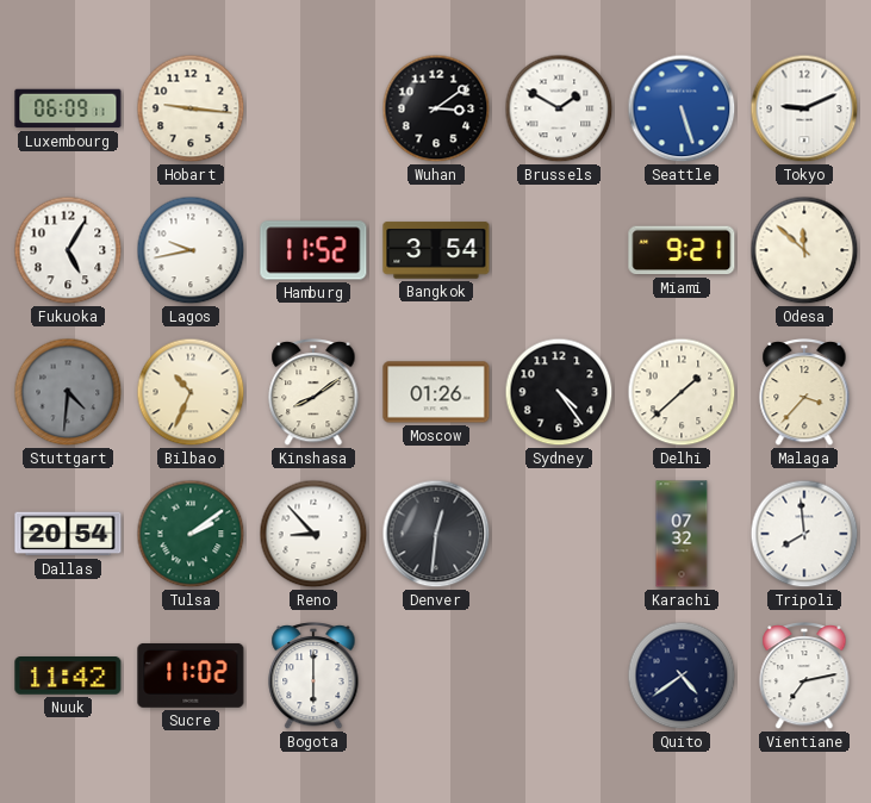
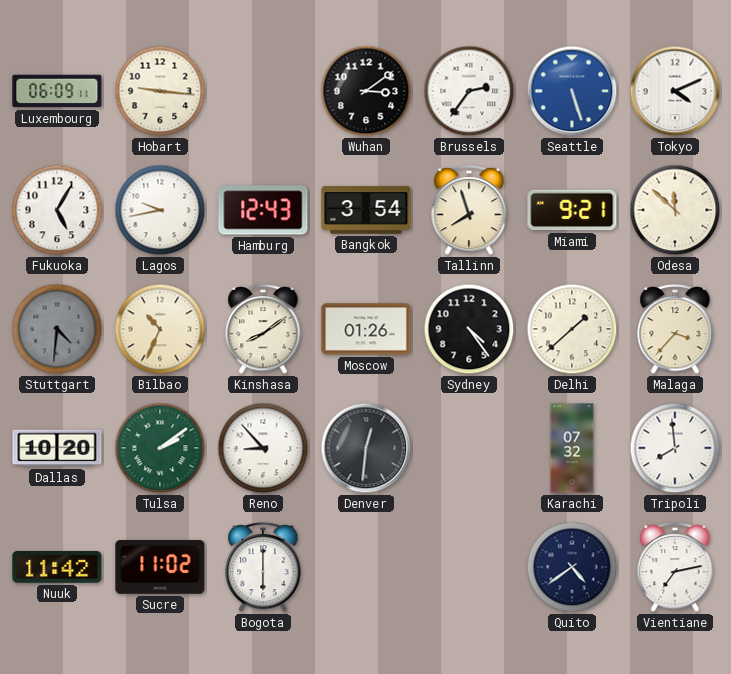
Brussels: 1:50 -> 2:36 (469, 91)
Tokyo: 9:11 -> 4:11 (675, 91)
Hamburg: 11:52 -> 12:43 (263, 210)
Tallinn: none -> 7:57 (469, 211)
Dallas: 20:54 -> 10:20 (57, 448)
